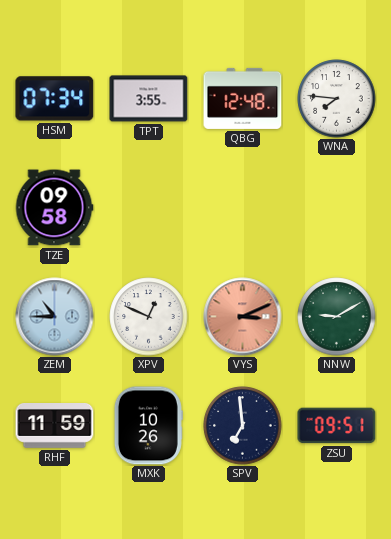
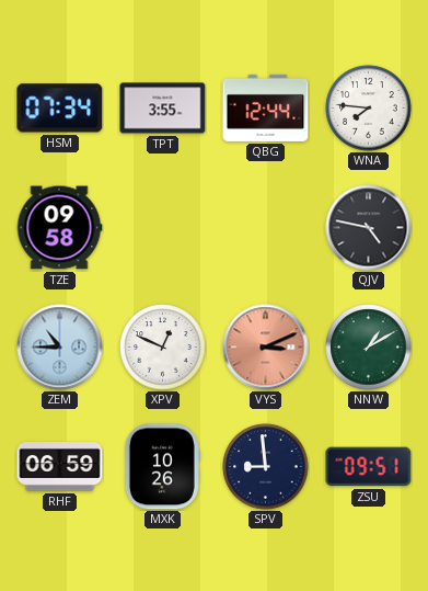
QBG: 12:48 -> 12:44 (266, 107)
QJV: none -> 4:47 (369, 228)
NNW: 9:10 -> 1:10 (369, 348)
RHF: 11:59 -> 06:59 (60, 467)
SPV: 6:59 -> 8:59 (266, 467)
